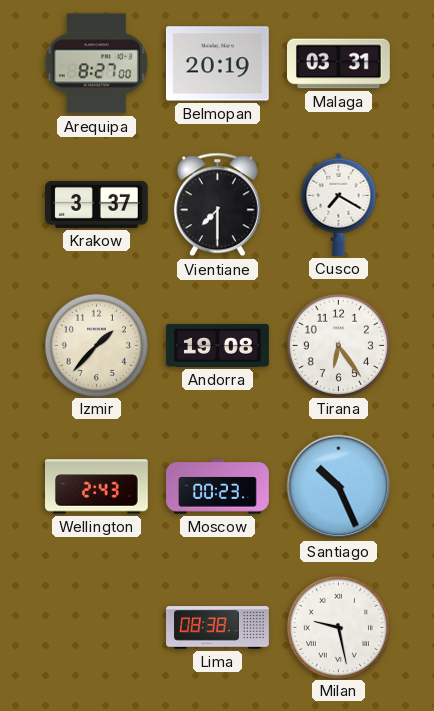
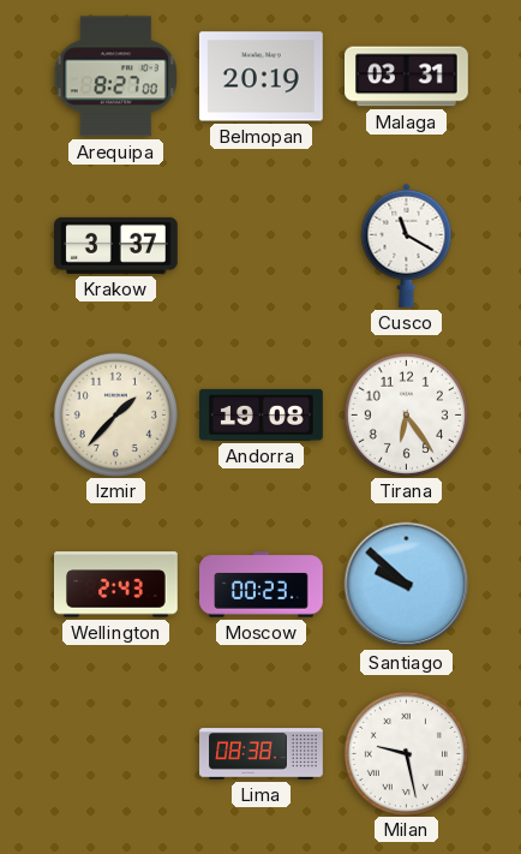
Vientiane: 7:30 -> none (217, 205)
Cusco: 7:20 -> 11:20 (407, 245)
Santiago: 10:26 -> 9:52 (407, 585)
